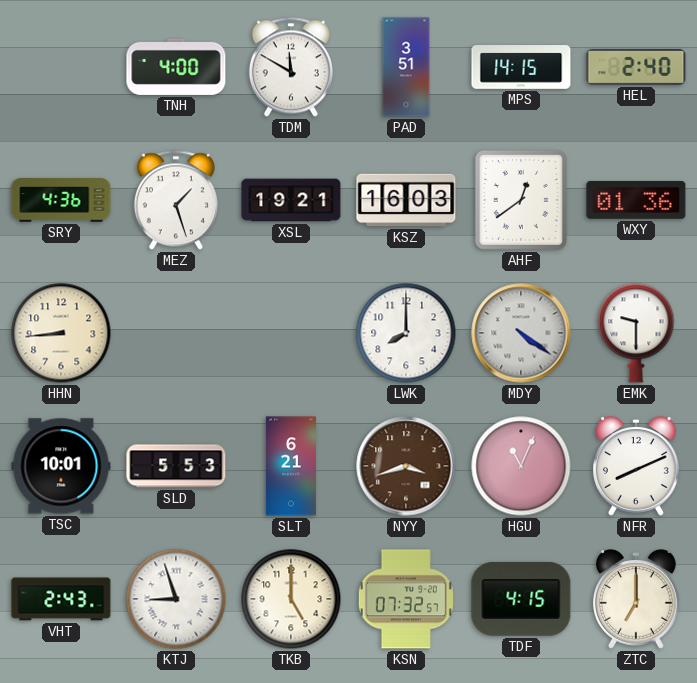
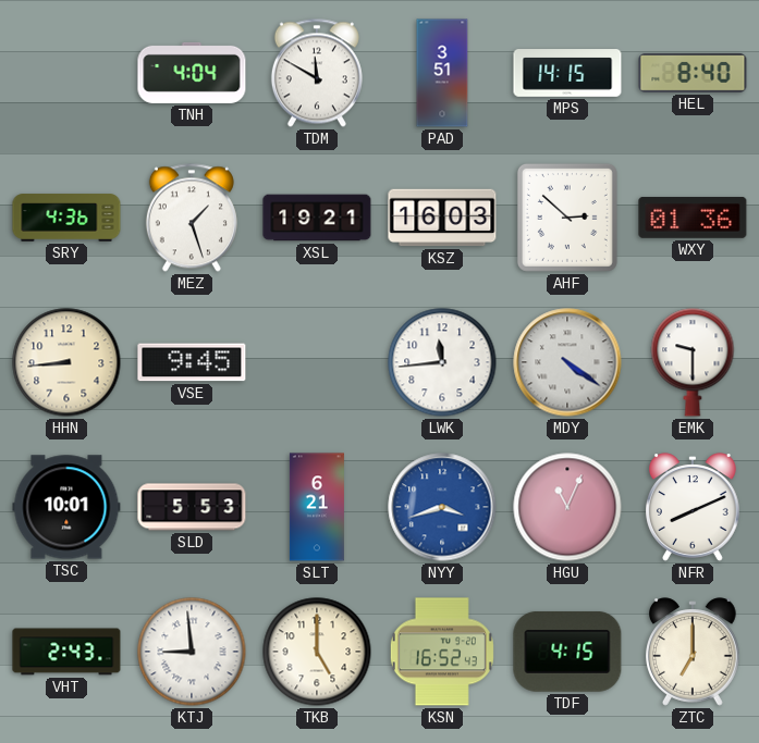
TNH: 4:00 -> 4:04 (192, 73)
HEL: 2:40 -> 8:40 (693, 73)
AHF: 12:39 -> 2:52 (567, 218)
VSE: none -> 9:45 (192, 362)
LWK: 8:00 -> 11:44 (442, 362)
NYY dial: brown -> blue (442, 507)
KTJ: 8:57 -> 8:59 (192, 652)
KSN: 07:32 -> 16:52 (442, 652)
